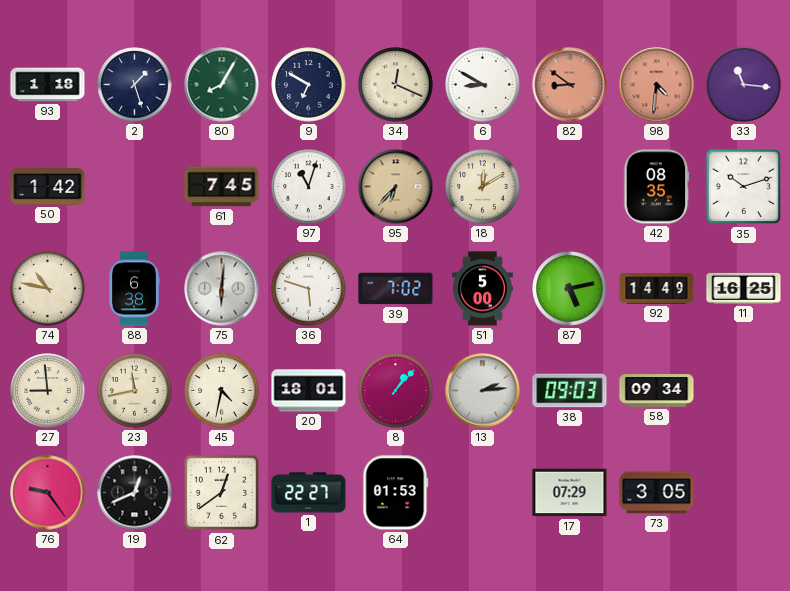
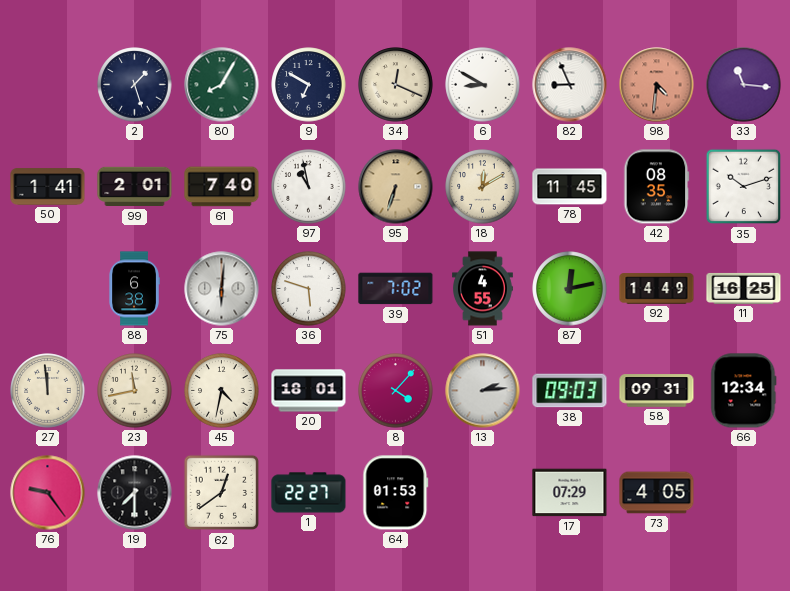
93: 1:18 -> none (48, 85)
82: 8:51 -> 8:56 (570, 85)
82 dial: salmon -> white (570, 85)
50: 1:42 -> 1:41 (48, 187)
99: none -> 2:01 (135, 187)
61: 7:45 -> 7:40 (222, 187)
97: 11:03 -> 10:58 (309, 187)
95: 6:37 -> 6:33 (396, 187)
78: none -> 11:45 (570, 187)
74: 10:47 -> none (48, 289)
51: 5:00 -> 4:55 (483, 289)
87: 5:13 -> 12:13 (570, 289)
27: 8:59 -> 11:59 (48, 391)
8: 1:07 -> 4:07 (396, 391)
58: 09:34 -> 09:31 (657, 391)
66: none -> 12:34 (744, 391)
19: 12:41 -> 7:30 (135, 493)
73: 3:05 -> 4:05 (657, 493)
